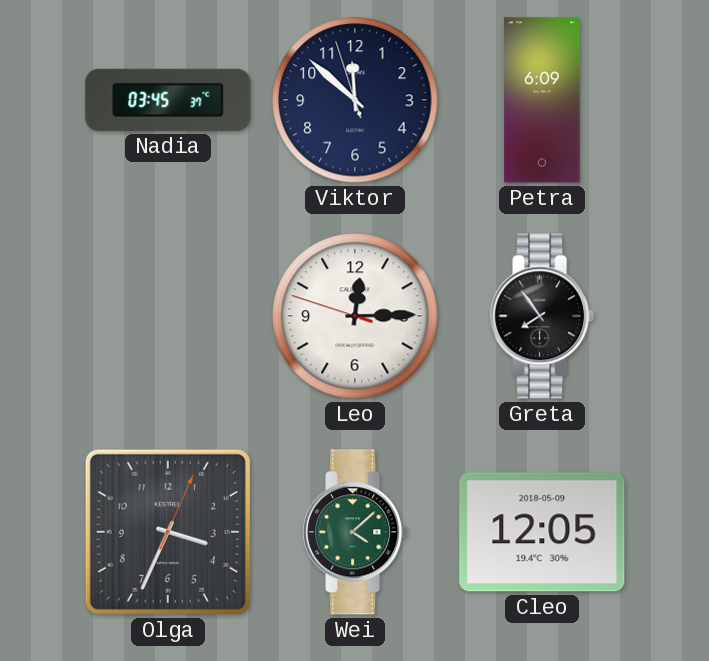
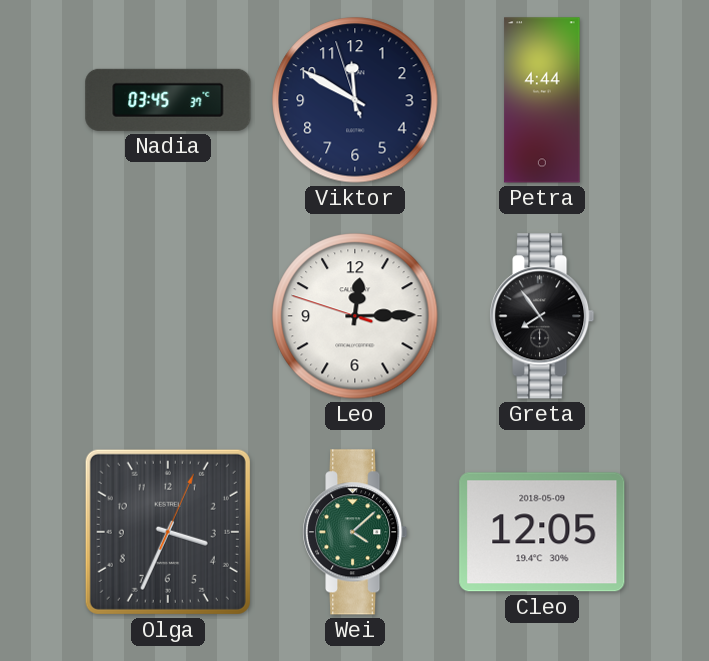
Viktor: 11:51 -> 11:49 (355, 100)
Petra: 6:09 -> 4:44 (542, 100)
